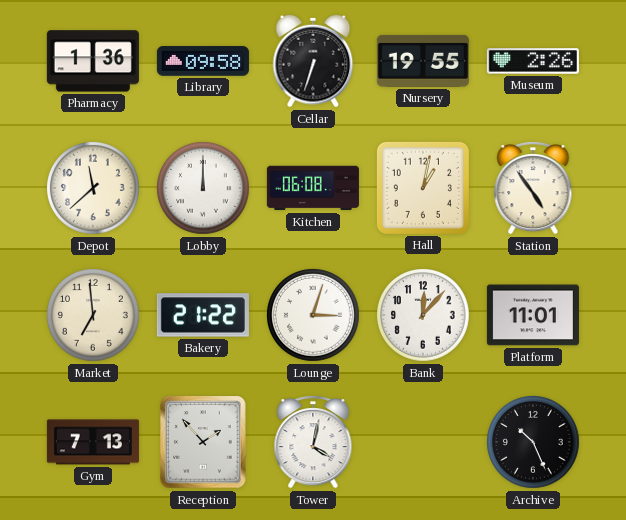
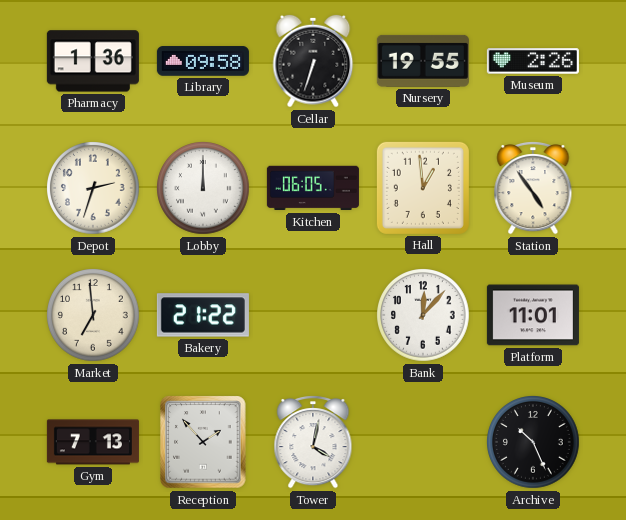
Depot: 11:38 -> 2:33 (94, 189)
Kitchen: 06:08 -> 06:05 (313, 188)
Hall: 1:02 -> 12:59 (423, 188)
Lounge: 3:03 -> none (314, 316)
